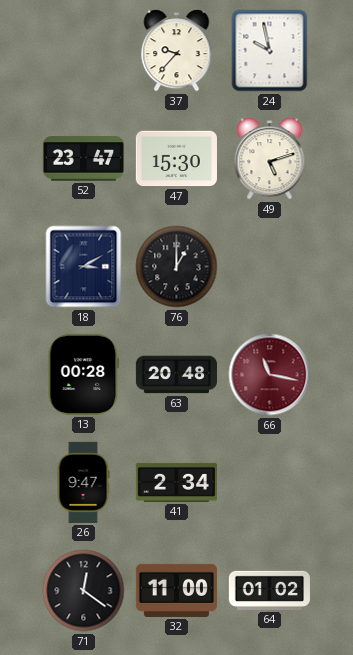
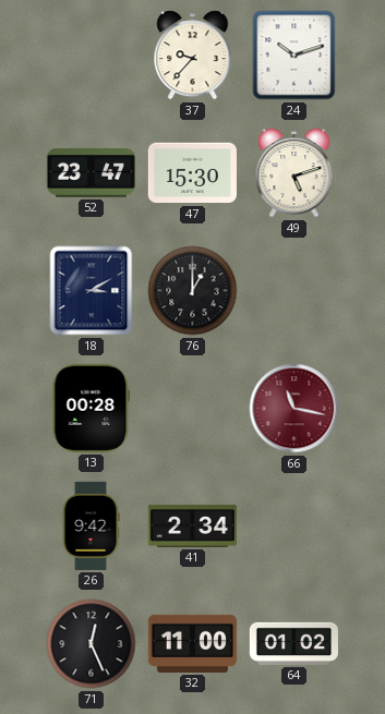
24: 9:58 -> 10:12 (294, 56)
63: 20:48 -> none (176, 375)
26: 9:47 -> 9:42 (91, 525)
71: 12:21 -> 12:26 (92, 644)
